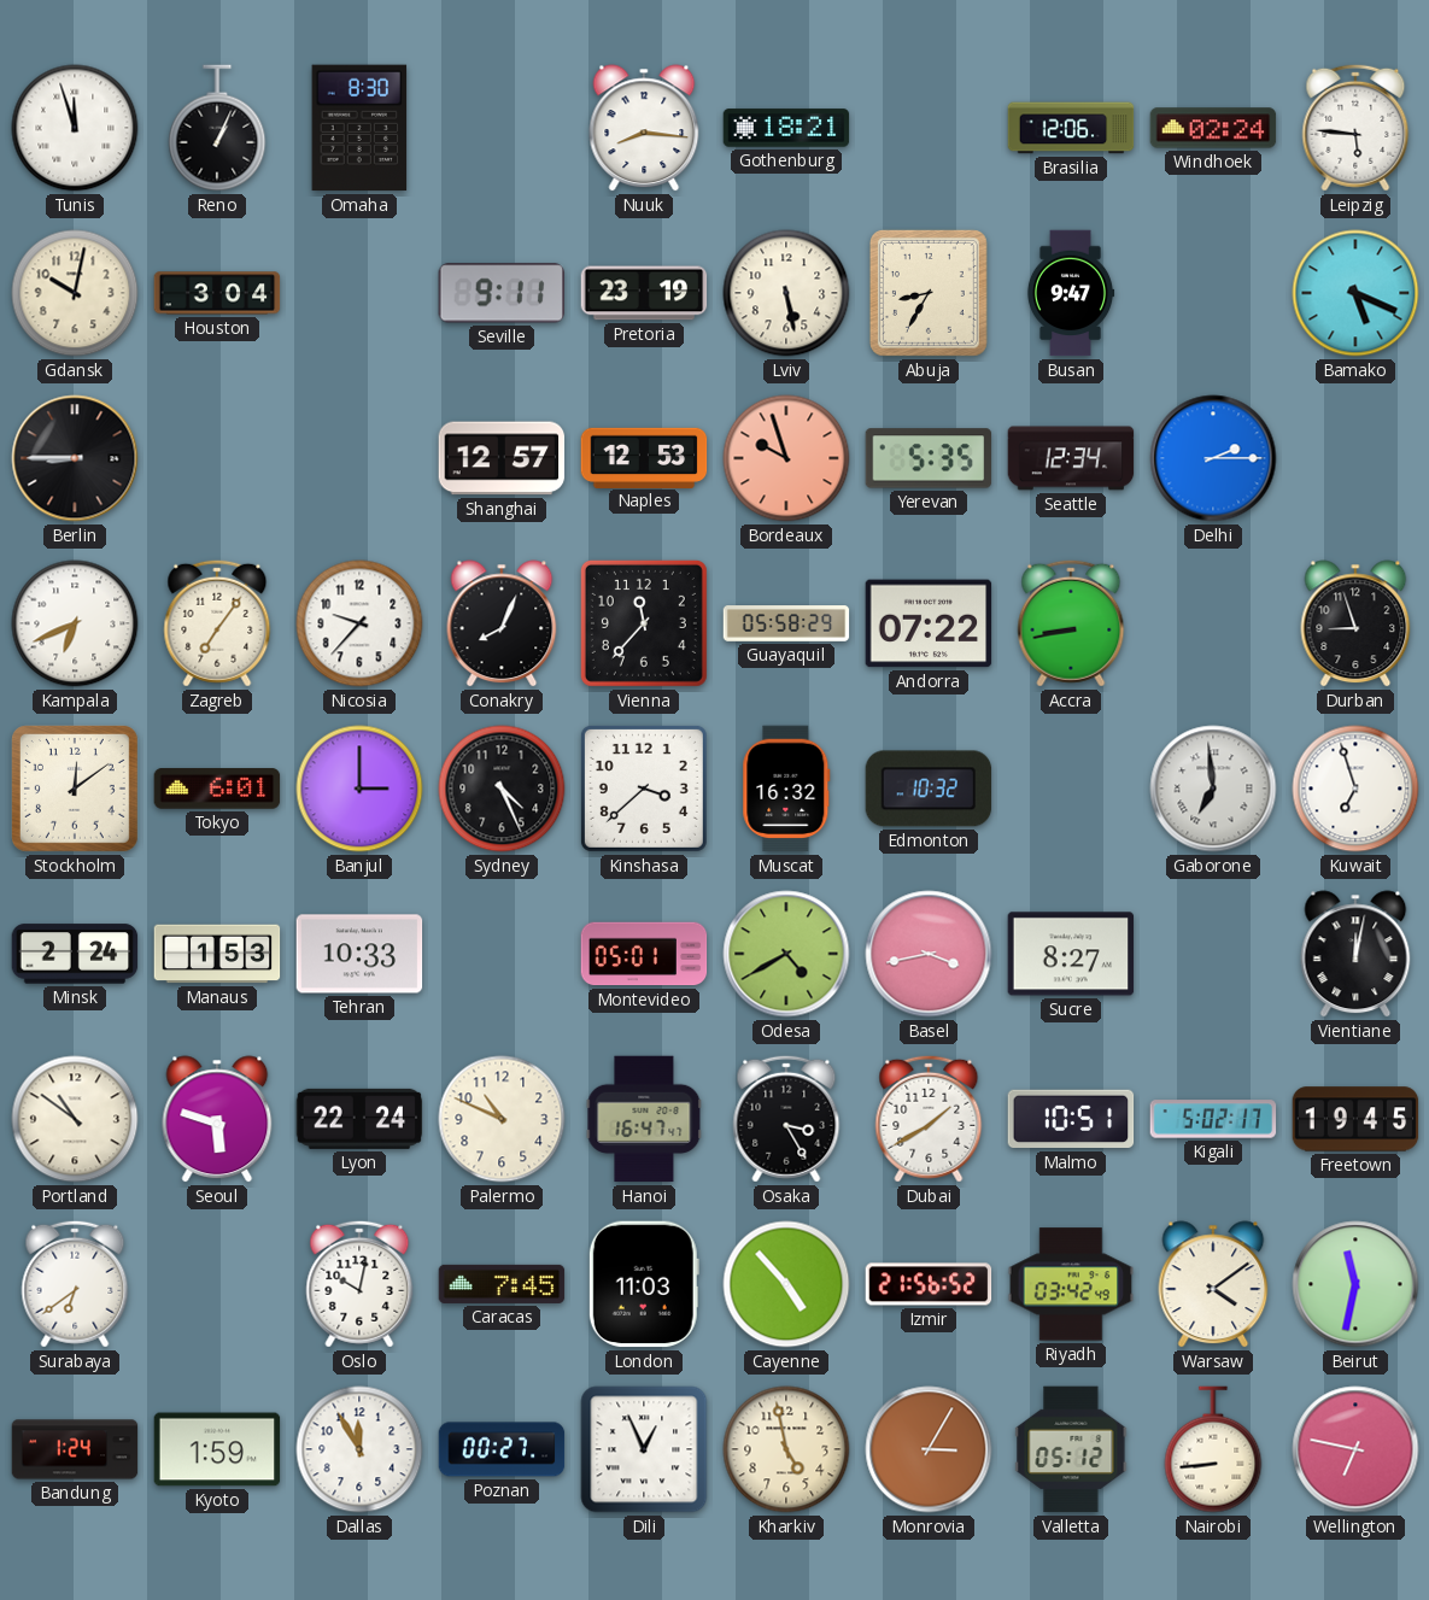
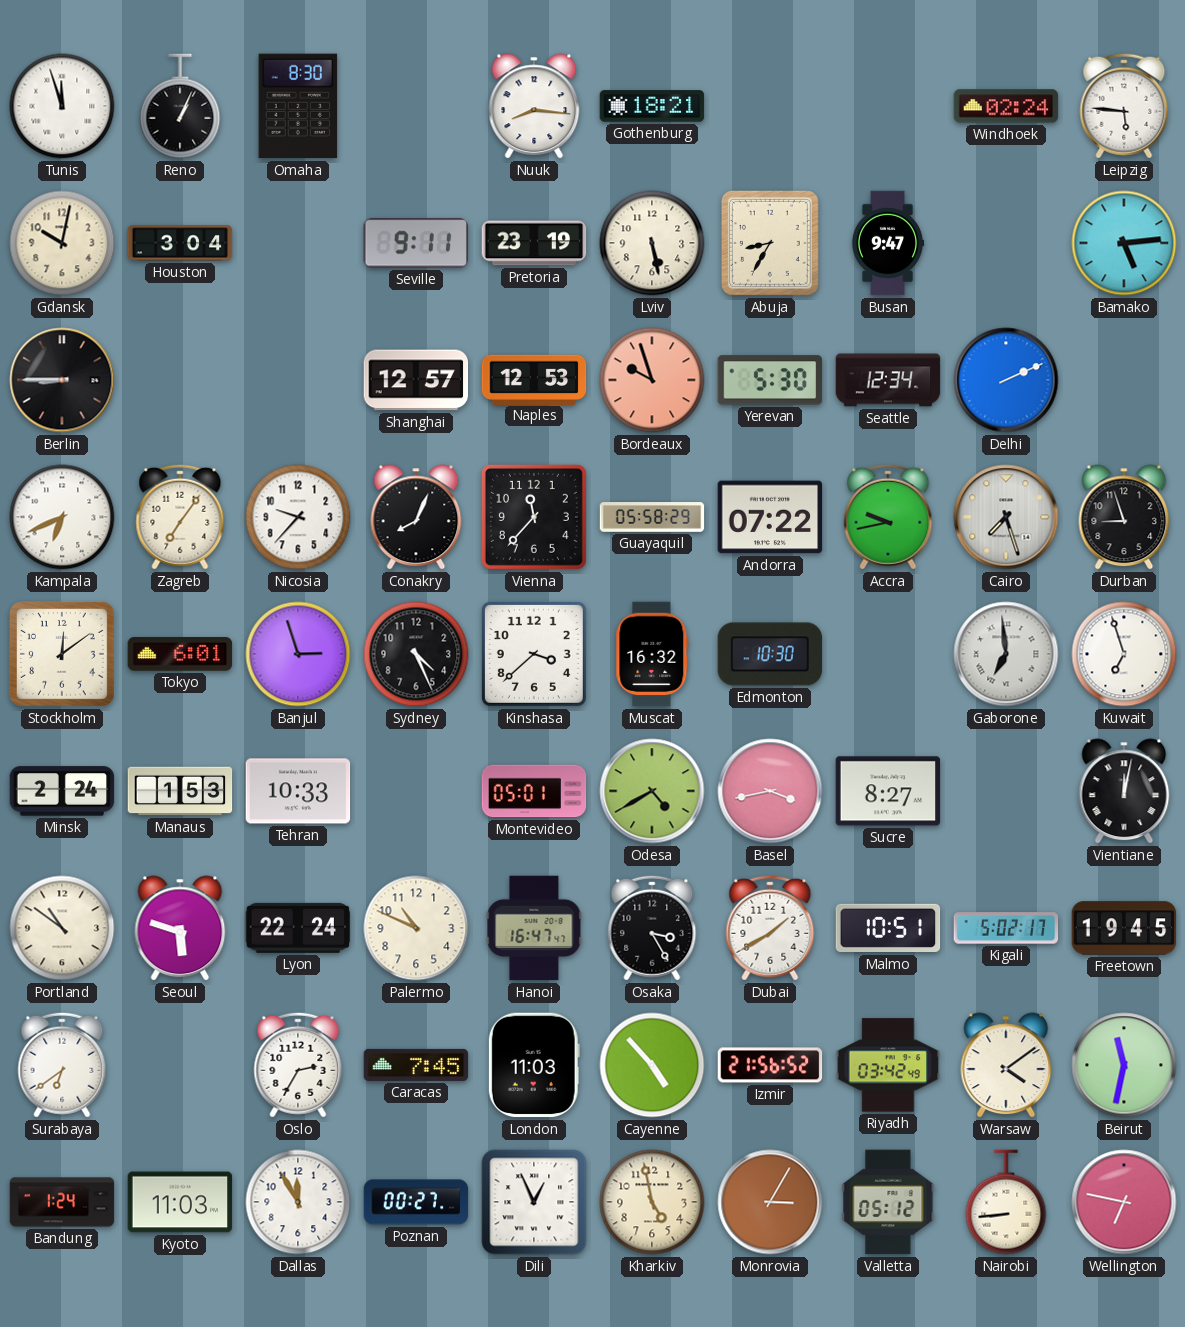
Brasilia: 12:06 -> none (1071, 128)
Bamako: 5:19 -> 5:14 (1124, 243)
Yerevan: 5:35 -> 5:30 (770, 380)
Delhi: 2:15 -> 2:11 (1006, 380)
Accra: 8:43 -> 9:43 (888, 517)
Cairo: none -> 7:27 (1006, 517)
Banjul: 3:00 -> 2:57 (298, 654)
Edmonton: 10:32 -> 10:30 (770, 654)
Oslo: 10:02 -> 2:35 (298, 1065)
Kyoto: 1:59 -> 11:03 (180, 1202)
